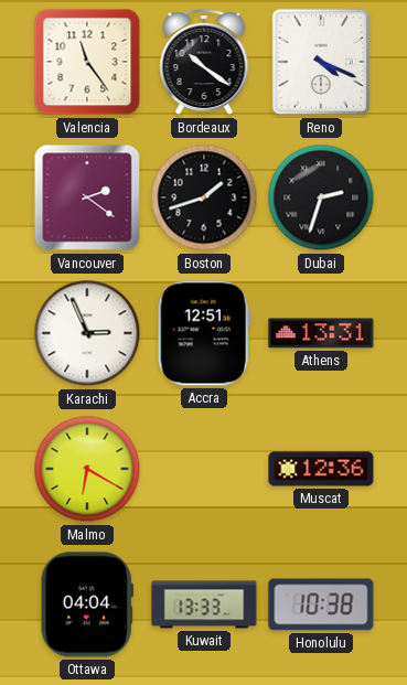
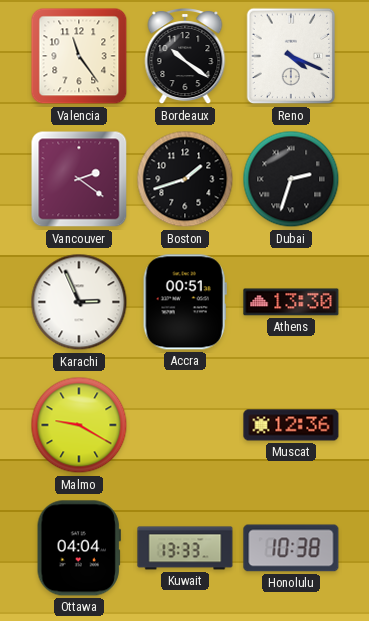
Accra: 12:51 -> 00:51 (185, 302)
Athens: 13:31 -> 13:30 (291, 302)
Malmo: 6:20 -> 9:20 (79, 425)
